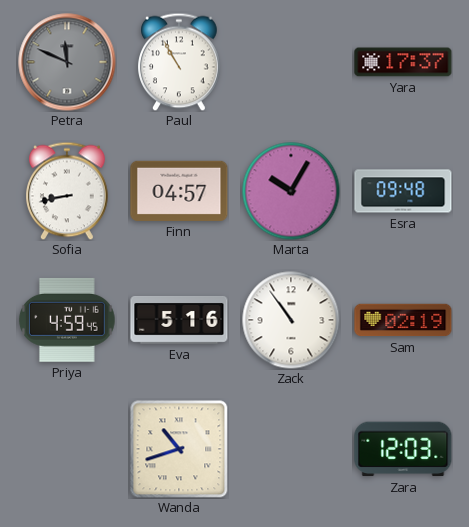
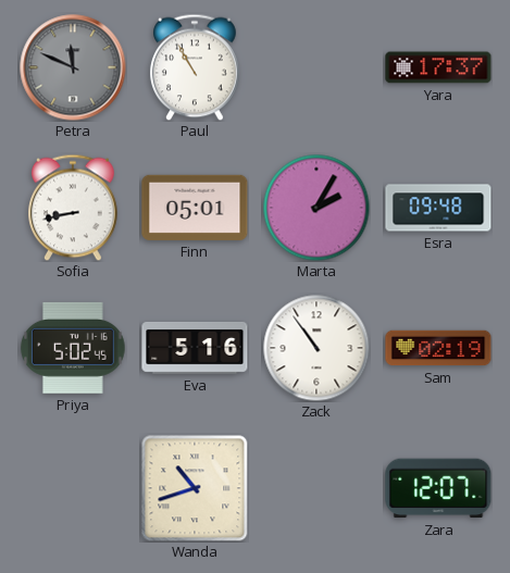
Finn: 04:57 -> 05:01 (195, 208)
Marta: 10:05 -> 2:05 (316, 208)
Priya: 4:59 -> 5:02 (73, 348)
Zara: 12:03 -> 12:07 (438, 488)
